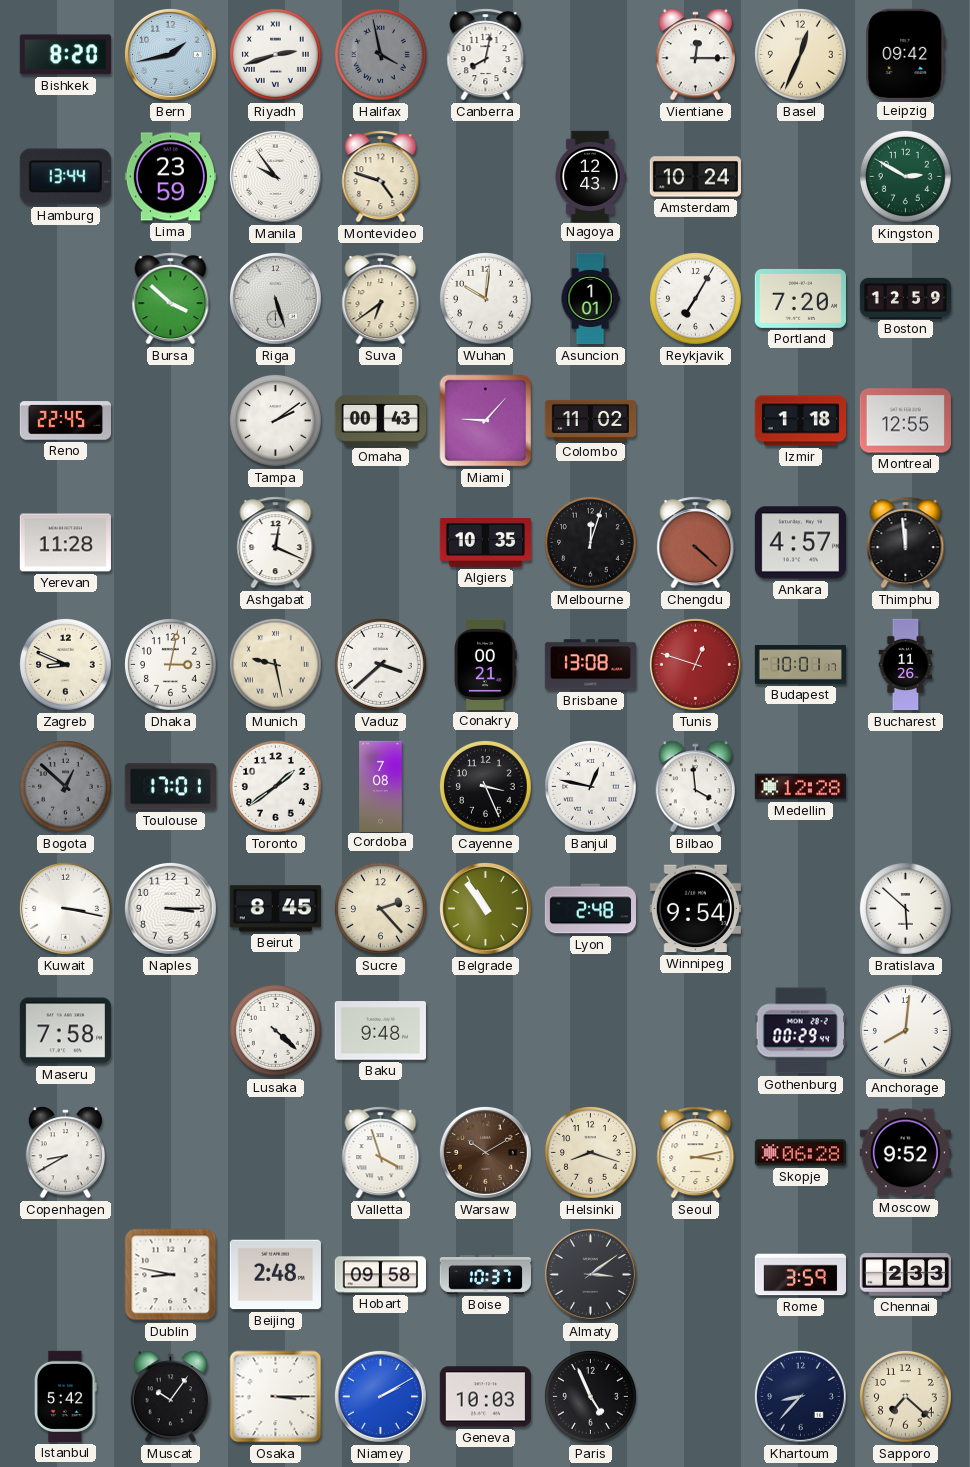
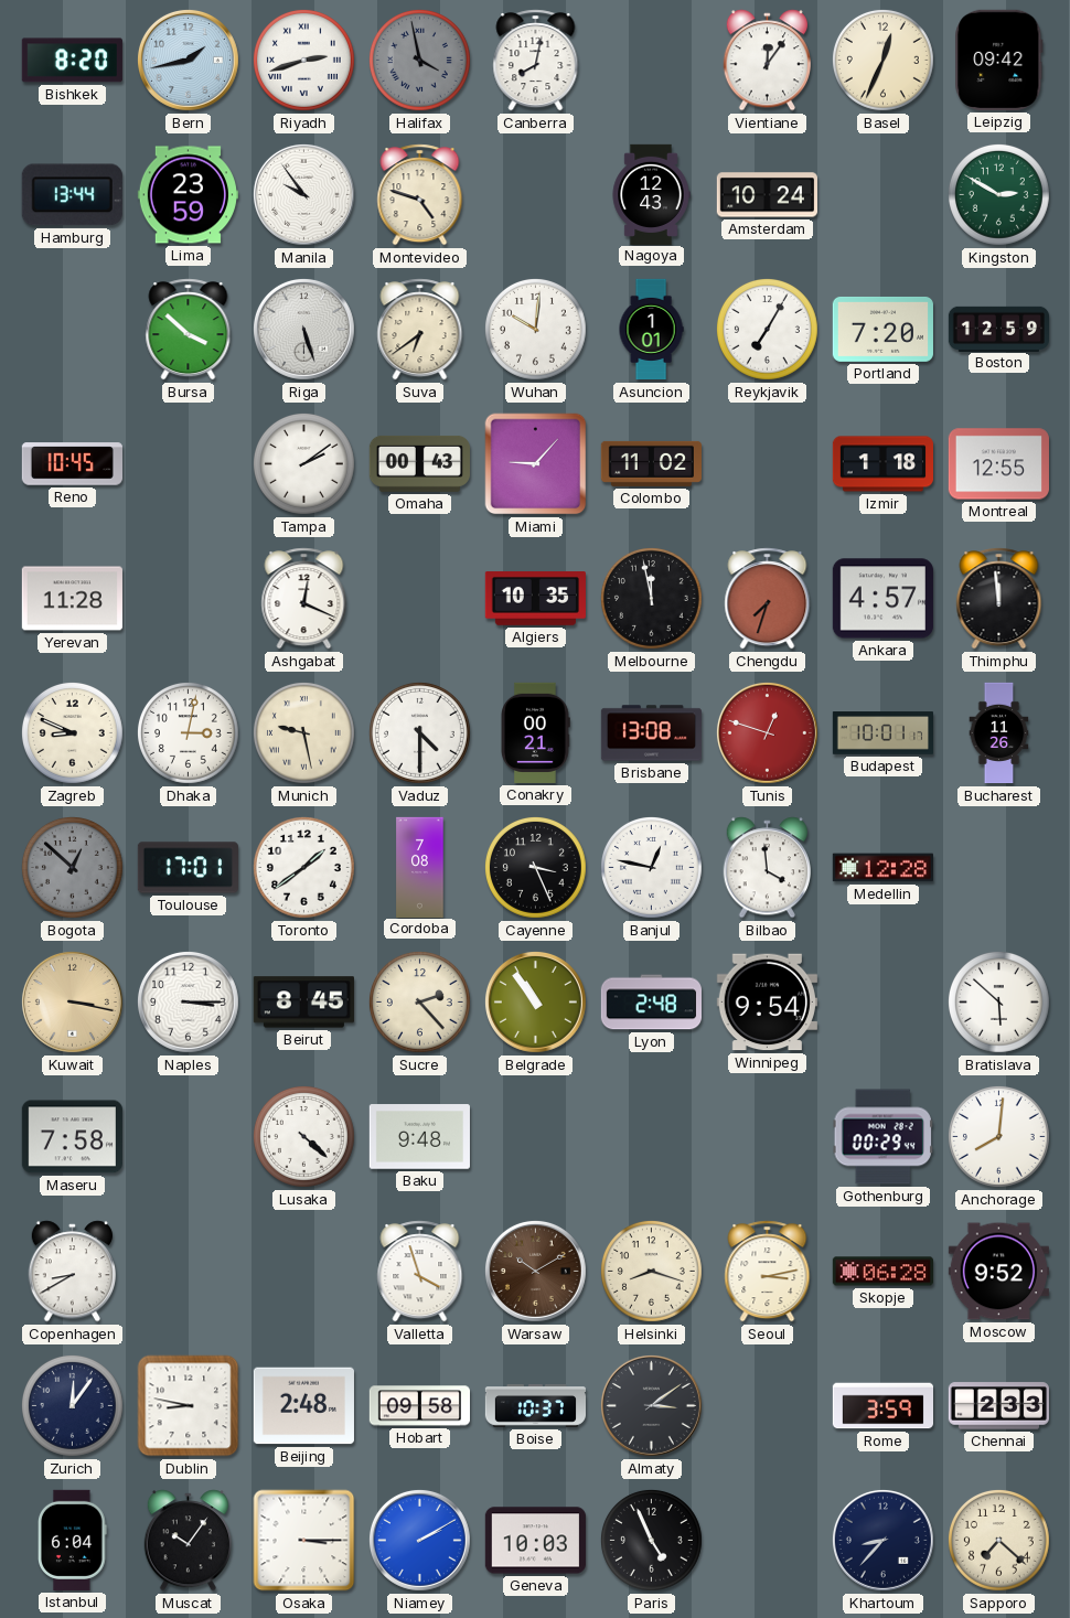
Vientiane: 12:15 -> 12:06 (767, 61)
Reno: 22:45 -> 10:45 (72, 464)
Melbourne: 12:03 -> 11:58 (652, 599)
Chengdu: 4:22 -> 7:33 (768, 599)
Vaduz: 3:38 -> 4:30 (420, 733)
Kuwait dial: white -> champagne (72, 1001)
Zurich: none -> 12:06 (73, 1406)
Istanbul: 5:42 -> 6:04 (73, 1540)
